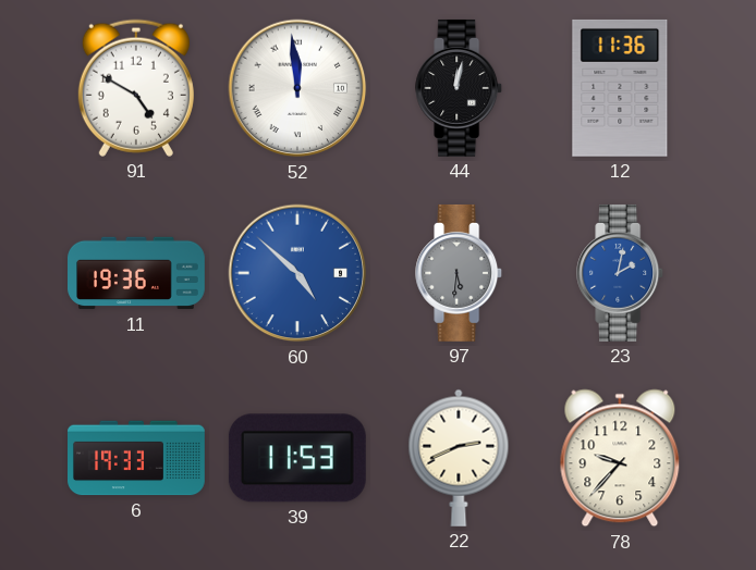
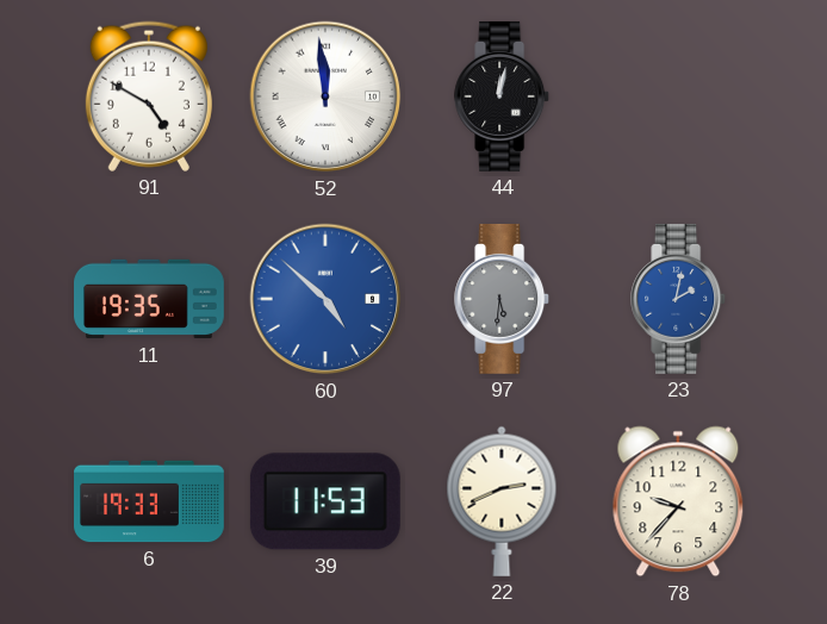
12: 11:36 -> none (620, 88)
11: 19:36 -> 19:35 (150, 299)
